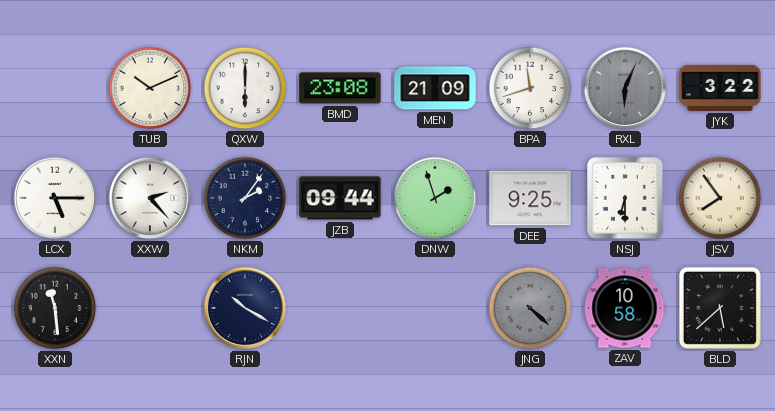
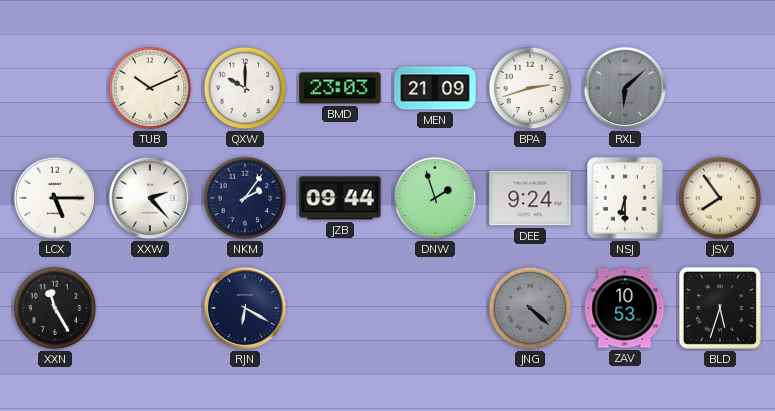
QXW: 6:00 -> 10:00 (245, 88)
BMD: 23:08 -> 23:03 (340, 88)
BPA: 11:42 -> 2:42 (530, 88)
RXL: 6:04 -> 6:08 (625, 88)
JYK: 3:22 -> none (720, 88)
DEE: 9:25 -> 9:24 (530, 198)
XXN: 11:29 -> 11:25 (55, 308)
RJN: 10:20 -> 6:20 (245, 308)
ZAV: 10:58 -> 10:53 (625, 308)
BLD: 5:38 -> 5:33 (720, 308)
